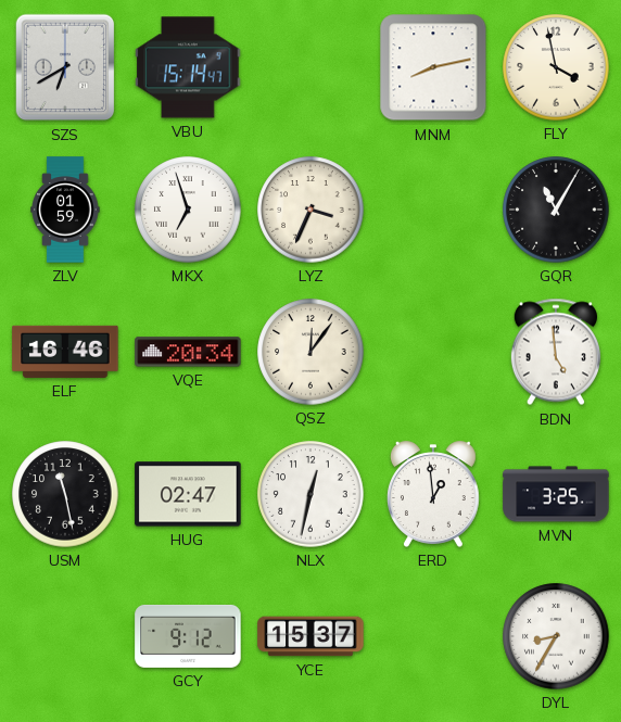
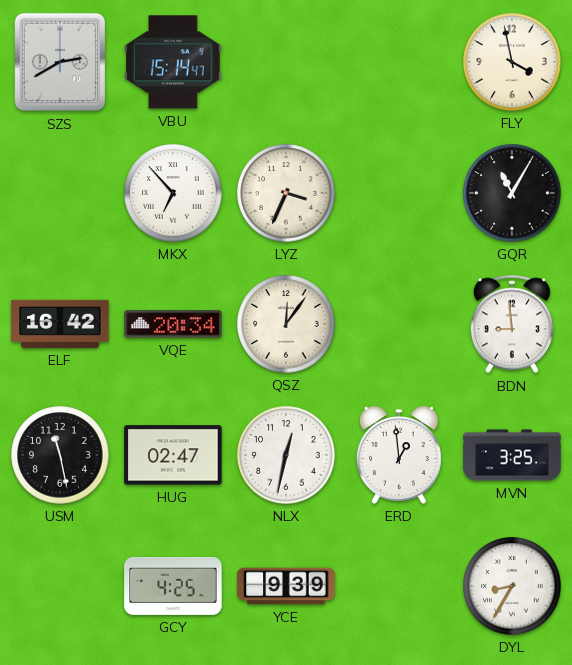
SZS: 6:40 -> 2:40 (60, 62)
MNM: 8:13 -> none (433, 67)
ZLV: 01:59 -> none (65, 210)
MKX: 6:57 -> 6:53 (173, 193)
ELF: 16:46 -> 16:42 (60, 324)
BDN: 4:59 -> 8:59 (512, 324)
GCY: 9:12 -> 4:25 (173, 586)
YCE: 15:37 -> 9:39 (286, 586)
